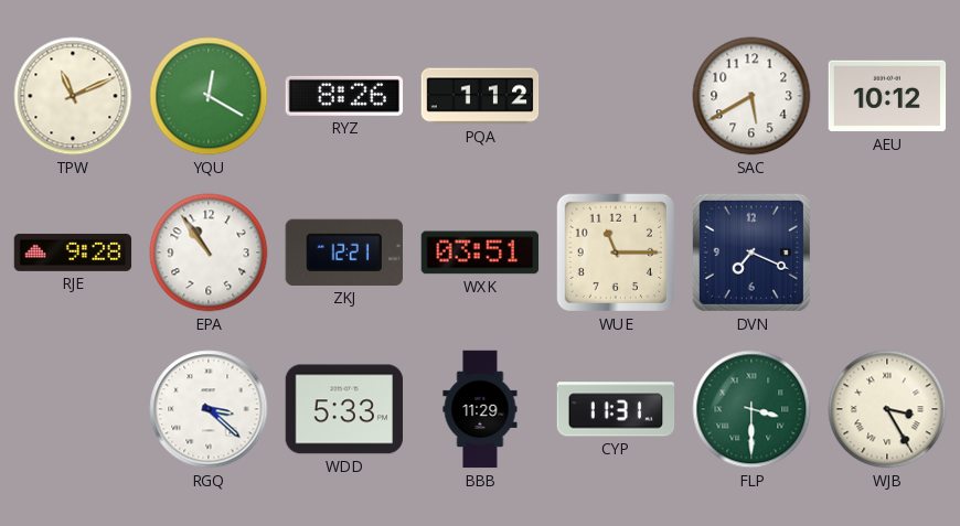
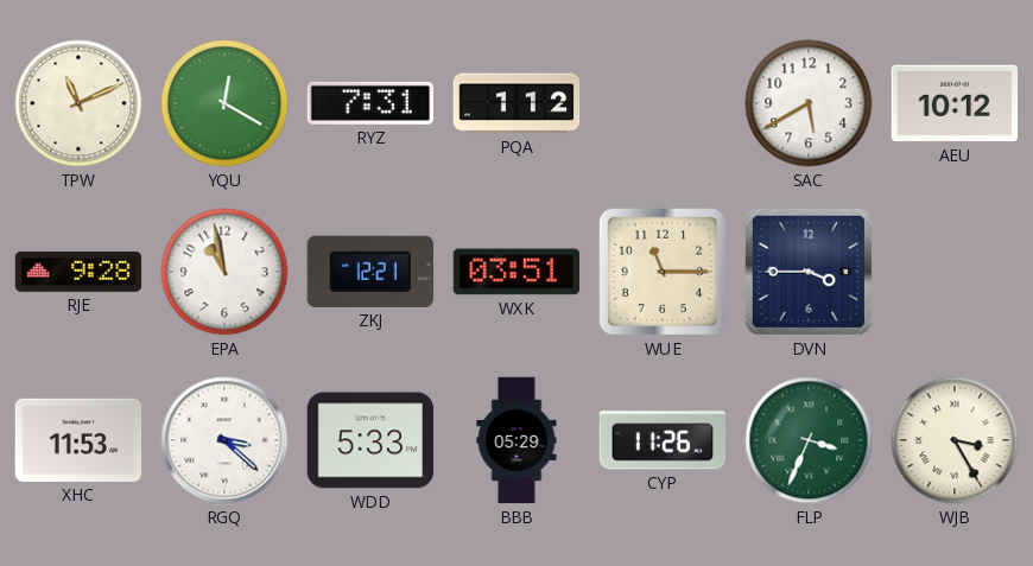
RYZ: 8:26 -> 7:31 (370, 103)
EPA: 10:54 -> 10:58 (224, 272)
DVN: 7:19 -> 3:45 (809, 272)
XHC: none -> 11:53 (78, 440)
BBB: 11:29 -> 05:29 (516, 440)
CYP: 11:31 -> 11:26 (663, 440)
FLP: 3:30 -> 3:34 (809, 440)
